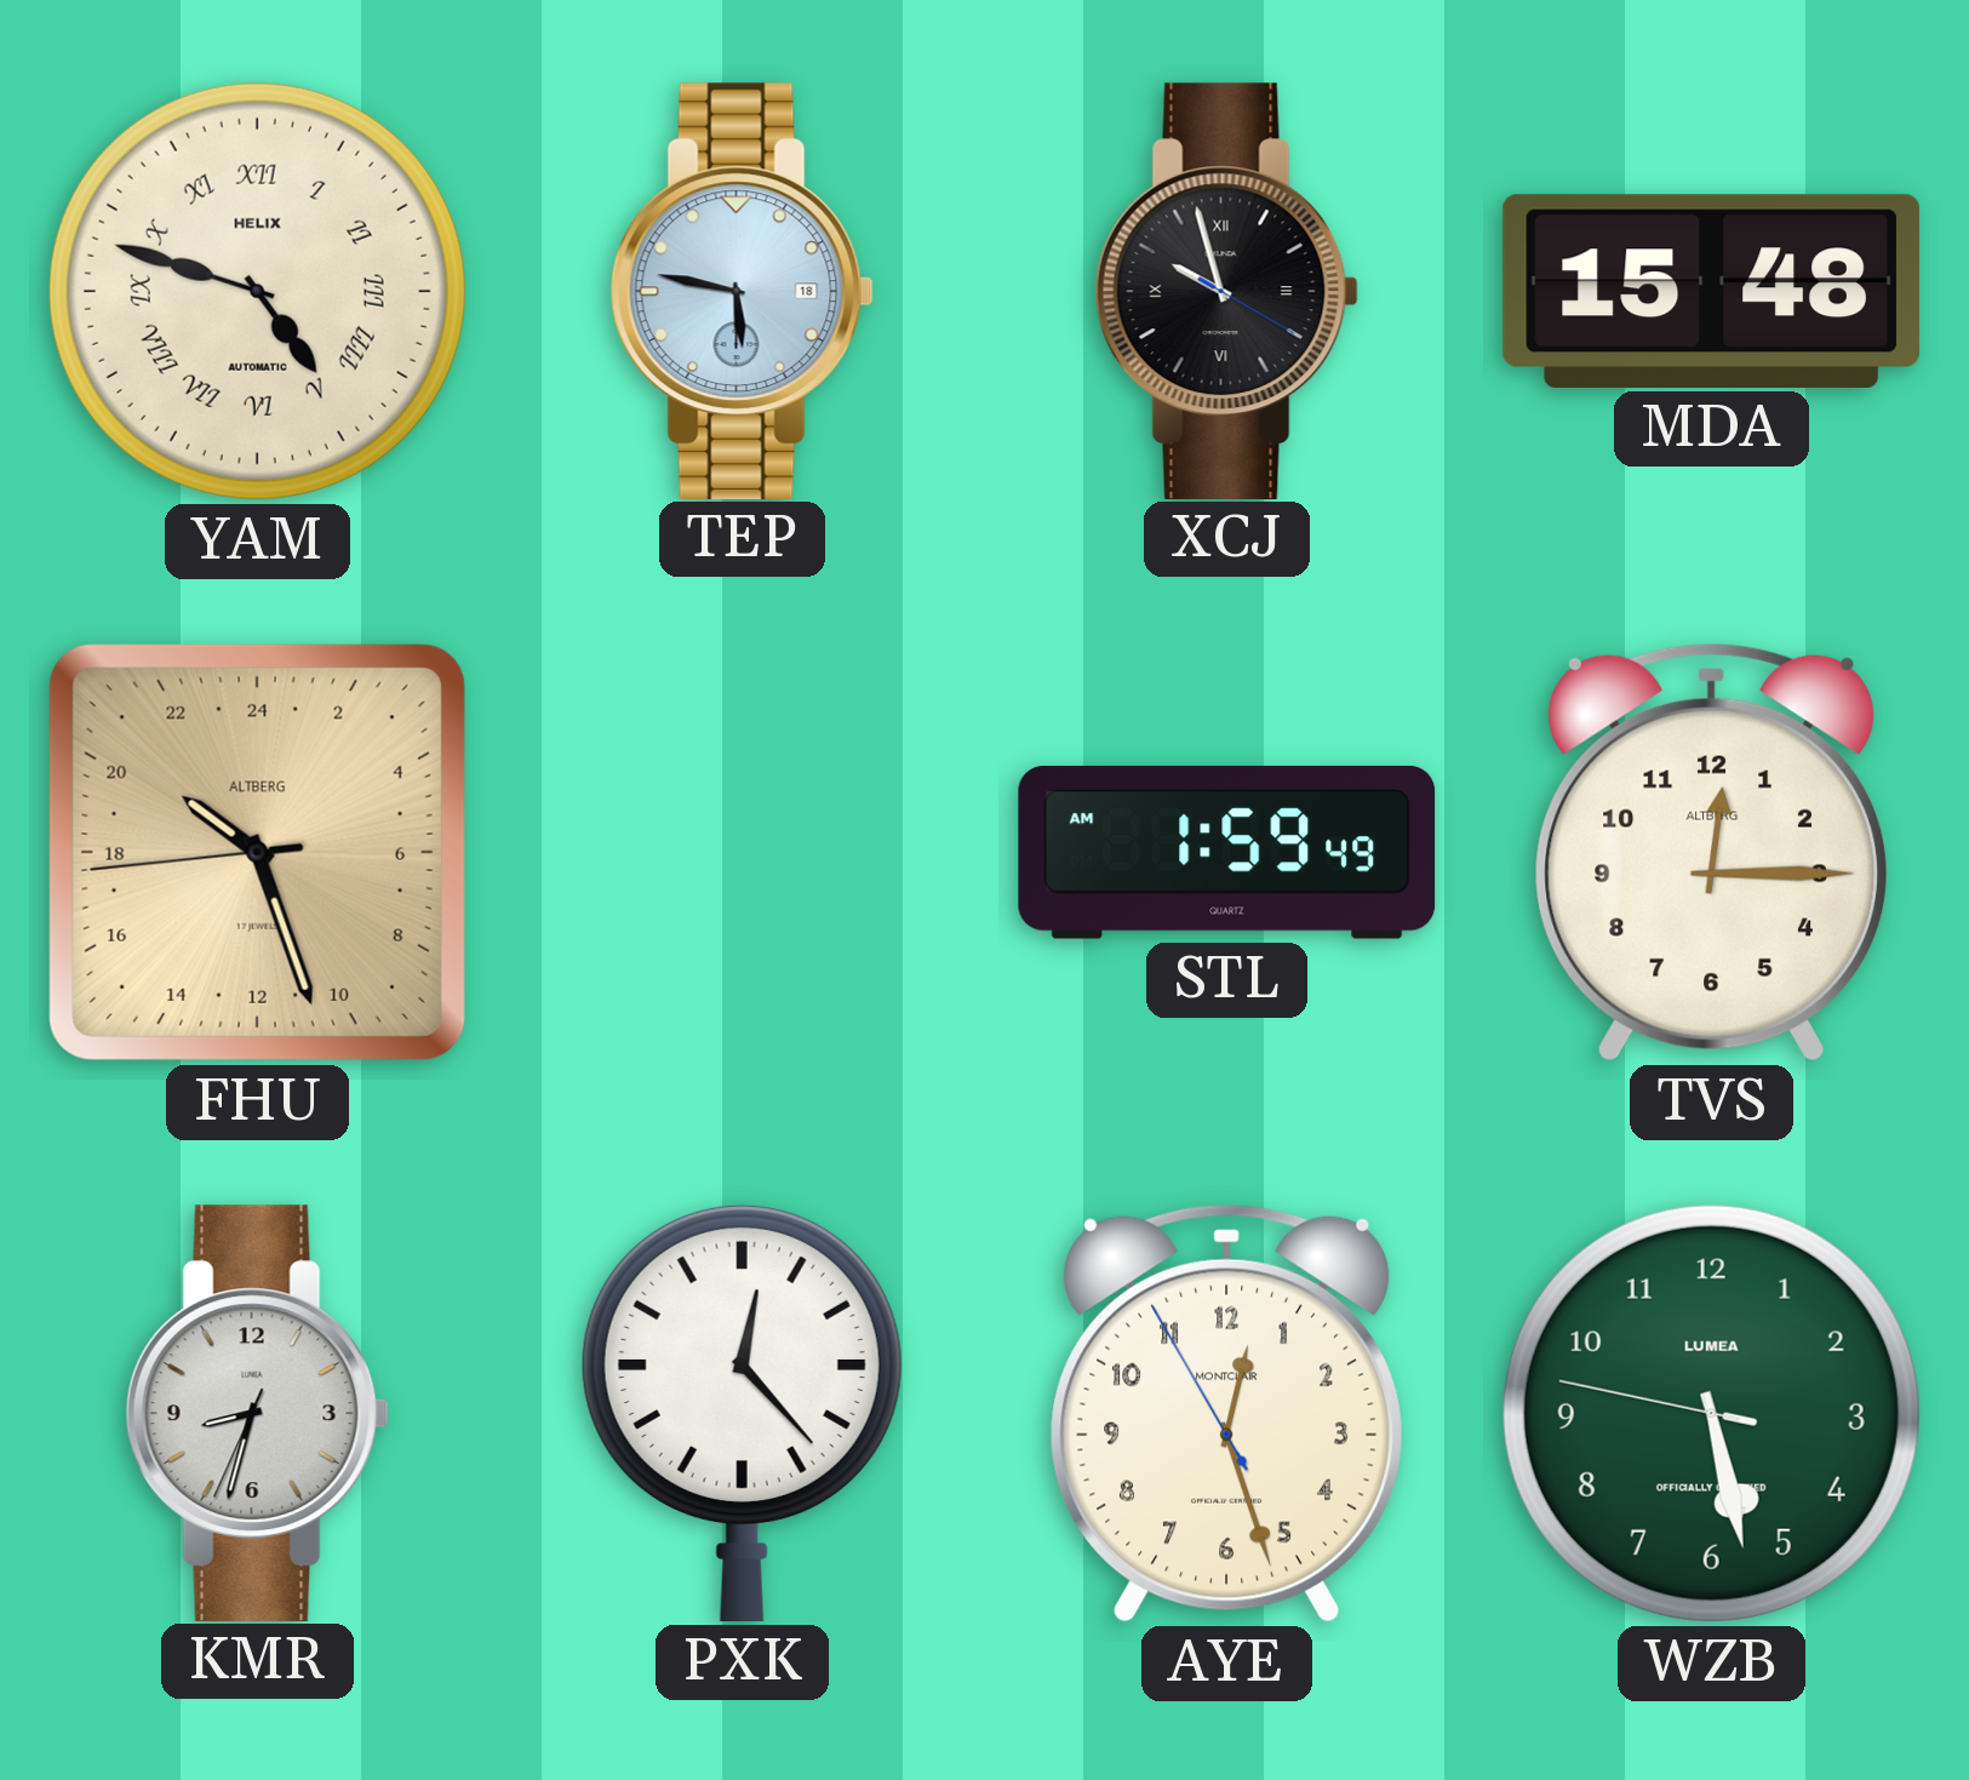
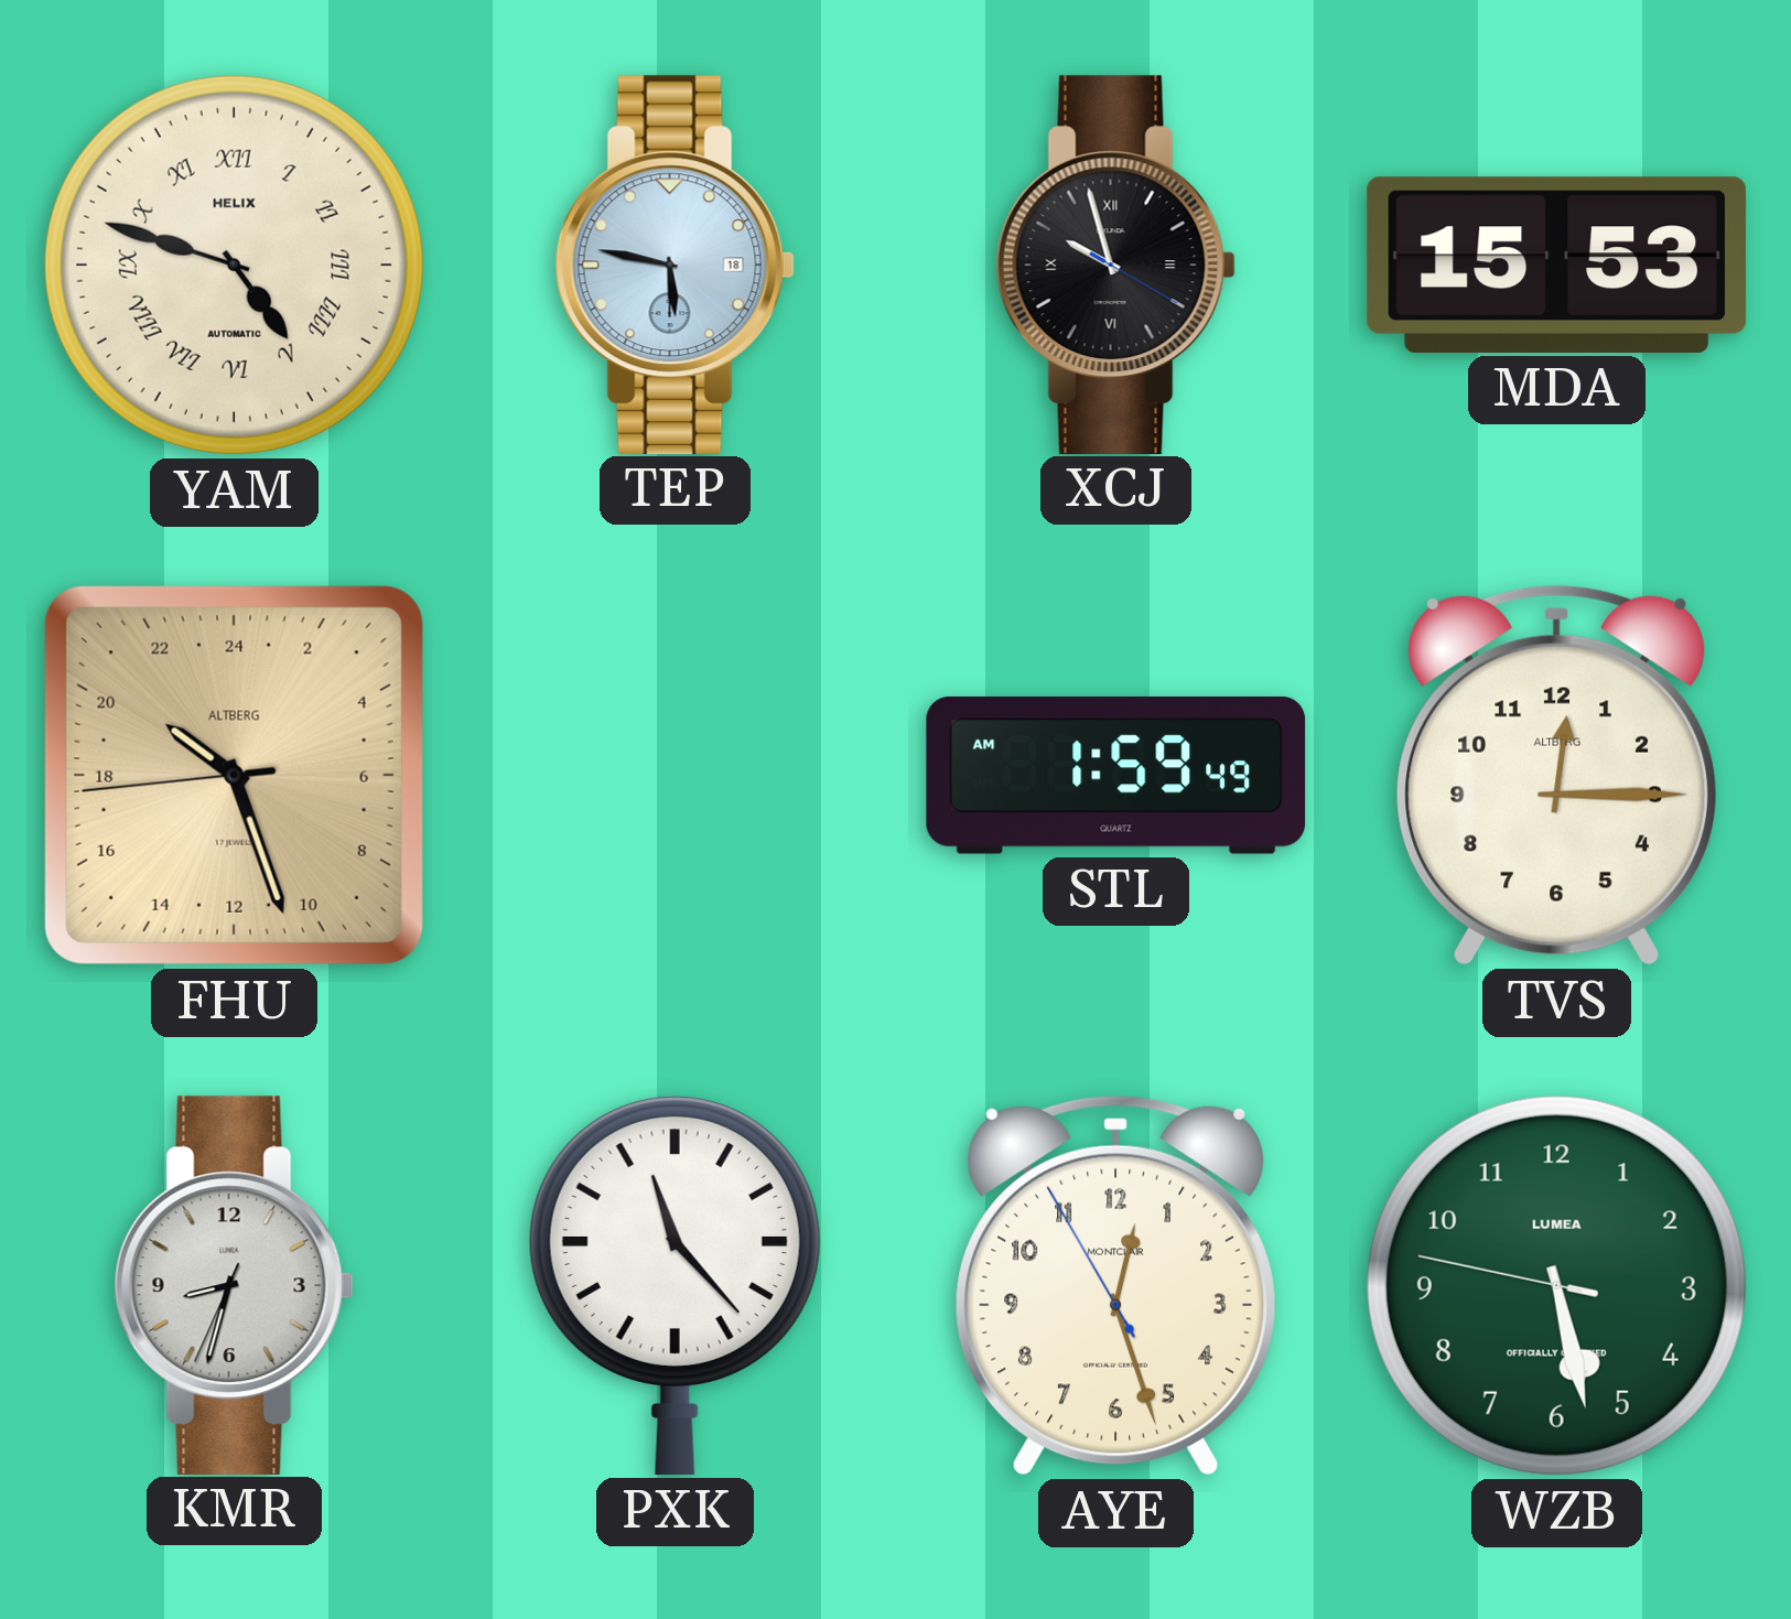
MDA: 15:48 -> 15:53 (1556, 265)
PXK: 12:23 -> 11:23 (675, 1285)
